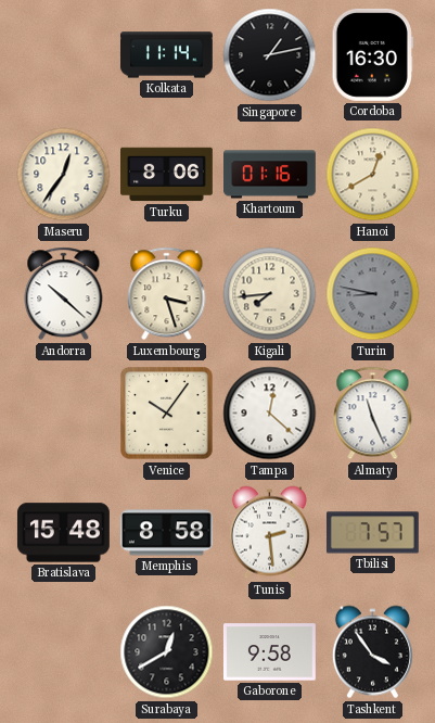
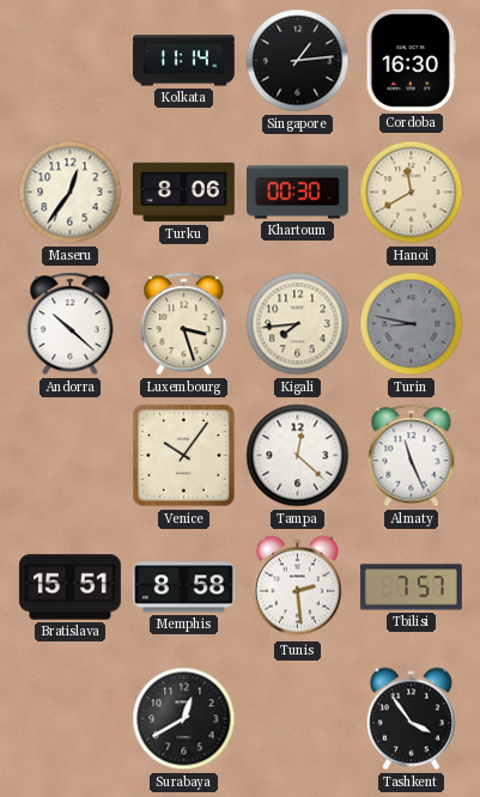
Singapore: 1:13 -> 1:14 (298, 61)
Khartoum: 01:16 -> 00:30 (298, 193)
Hanoi: 12:40 -> 11:40 (412, 193)
Bratislava: 15:48 -> 15:51 (69, 588)
Gaborone: 9:58 -> none (269, 652)
